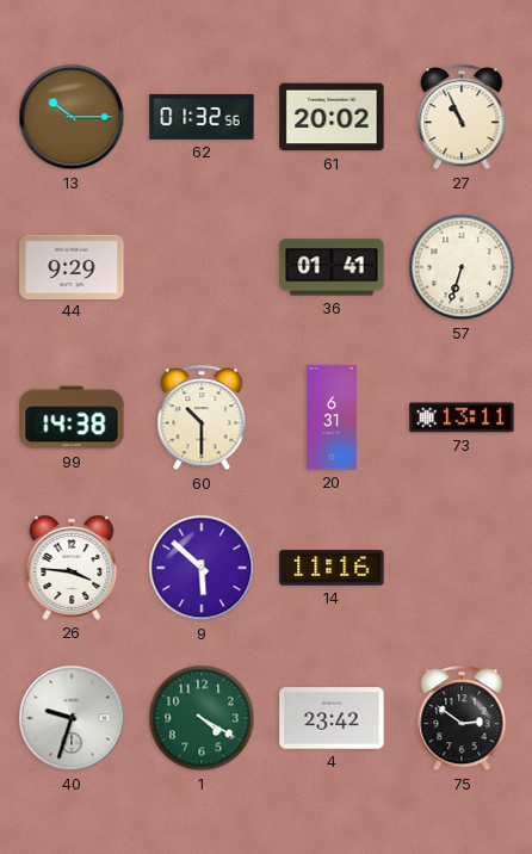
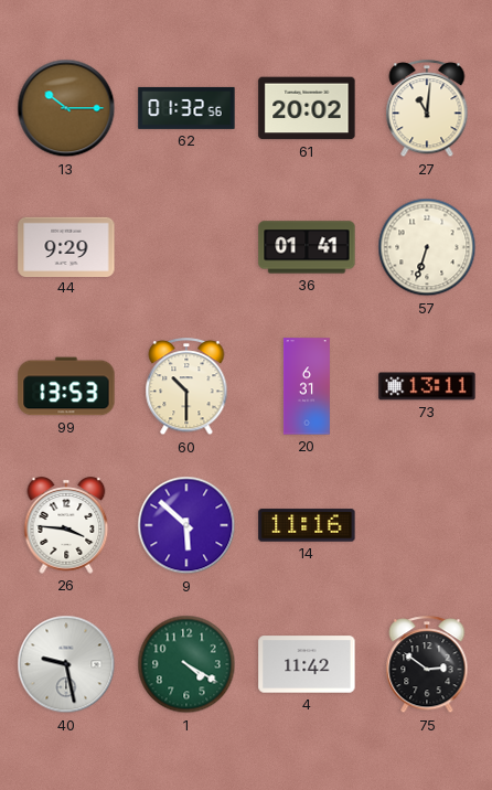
27: 10:56 -> 11:01 (427, 109)
99: 14:38 -> 13:53 (66, 386)
40: 9:33 -> 9:28 (66, 664)
4: 23:42 -> 11:42 (307, 664)
